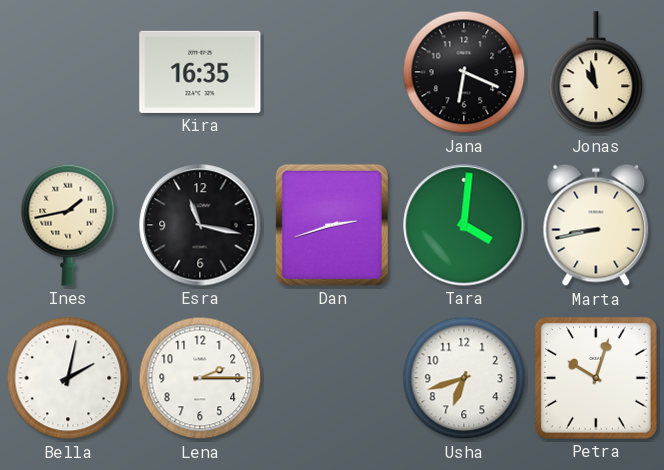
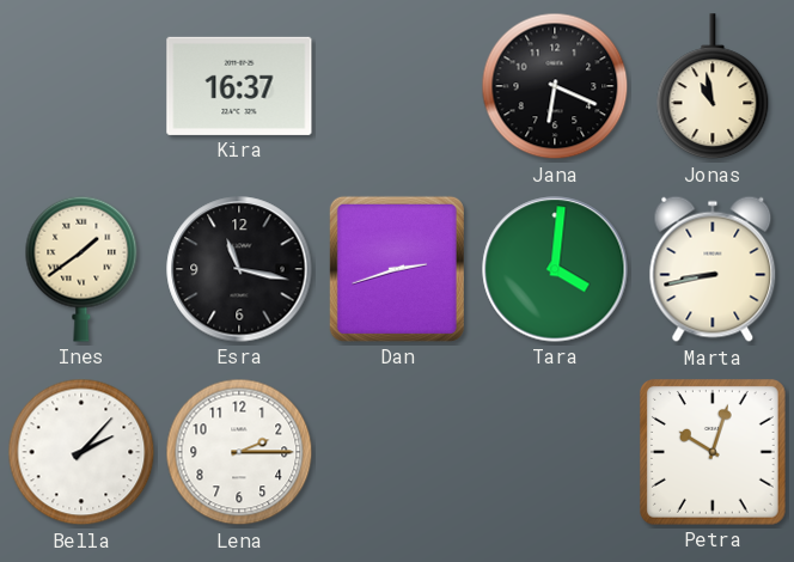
Kira: 16:35 -> 16:37 (239, 86)
Ines: 1:43 -> 1:39 (81, 269)
Bella: 2:02 -> 2:07 (81, 452)
Usha: 6:42 -> none (464, 378)
